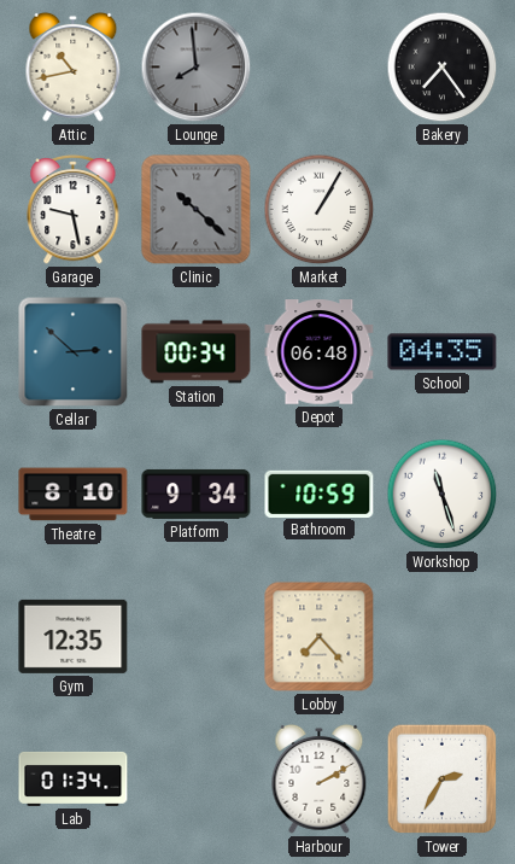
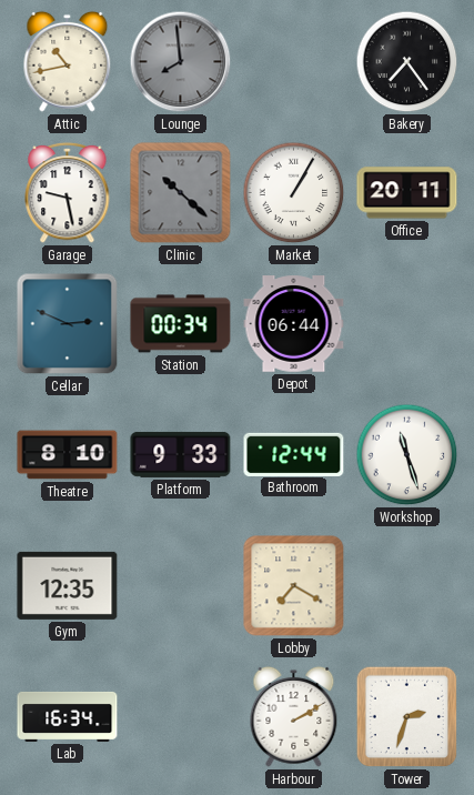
Office: none -> 20:11 (407, 193)
Cellar: 2:52 -> 2:49 (68, 324)
Depot: 06:48 -> 06:44 (294, 324)
School: 04:35 -> none (443, 352)
Platform: 9:34 -> 9:33 (181, 454)
Bathroom: 10:59 -> 12:44 (294, 454)
Lobby: 7:23 -> 7:20 (294, 586)
Lab: 01:34 -> 16:34 (68, 716)
Tower: 2:35 -> 2:33 (407, 717)
